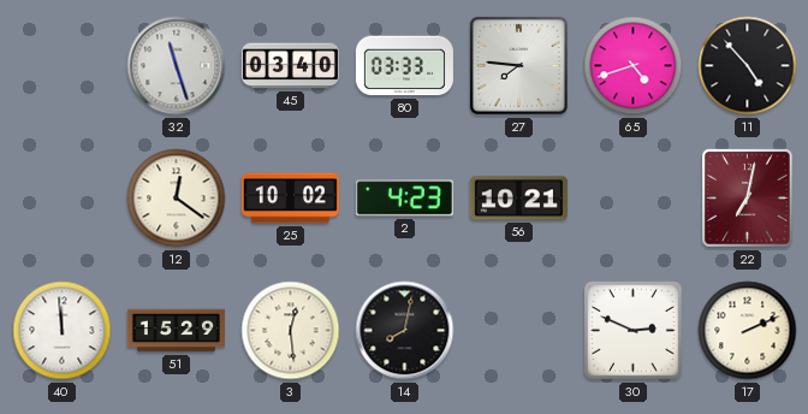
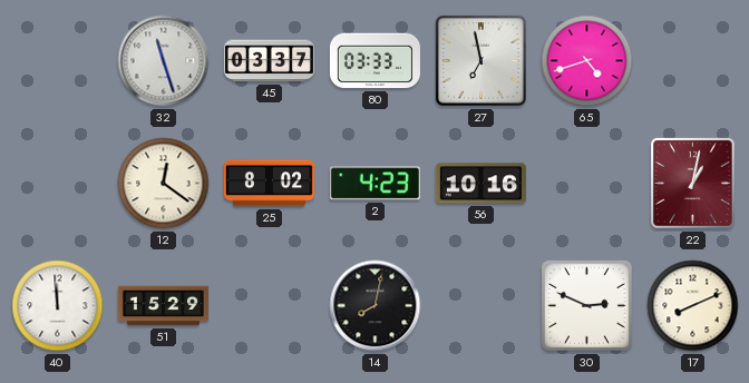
45: 03:40 -> 03:37 (269, 61)
27: 7:46 -> 6:58 (480, 60)
11: 4:53 -> none (748, 66)
25: 10:02 -> 8:02 (269, 184)
56: 10:21 -> 10:16 (480, 184)
22: 7:02 -> 1:02 (693, 184)
3: 12:29 -> none (291, 331)
17: 2:11 -> 8:11 (693, 306)
